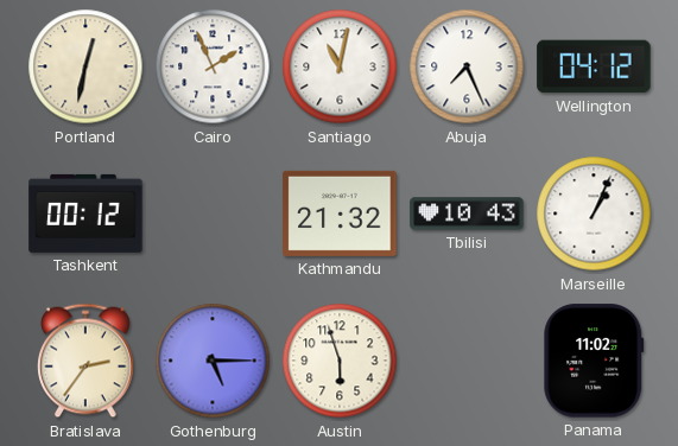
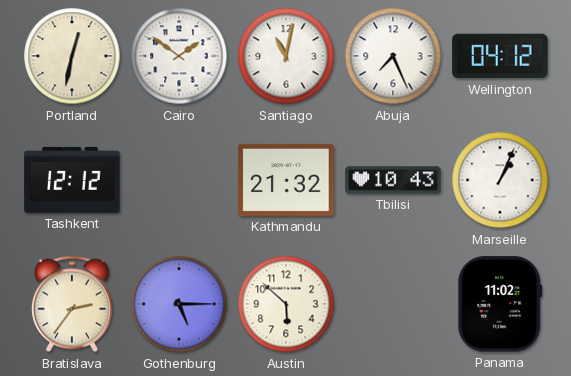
Cairo: 1:56 -> 1:51 (179, 56)
Tashkent: 00:12 -> 12:12 (72, 180)
Austin: 5:57 -> 5:52 (286, 304)
